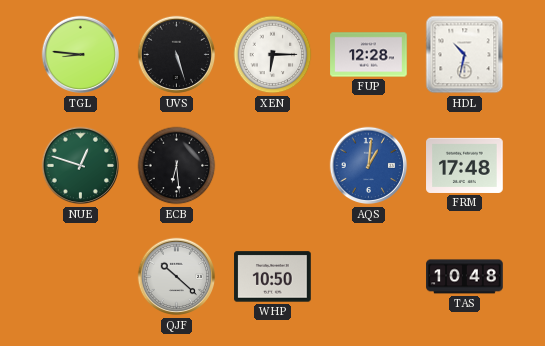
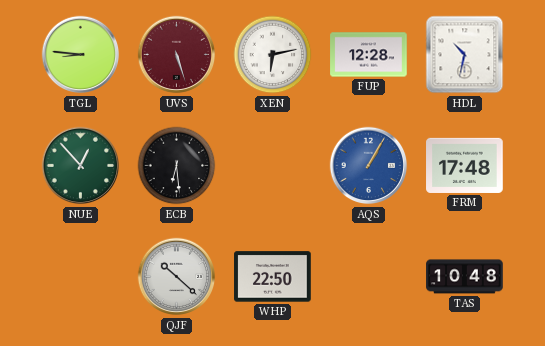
UVS dial: black -> burgundy (177, 55)
XEN: 6:15 -> 6:13 (273, 55)
NUE: 12:48 -> 12:53 (81, 166)
AQS: 1:01 -> 1:05 (369, 166)
WHP: 10:50 -> 22:50 (273, 277)
